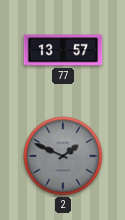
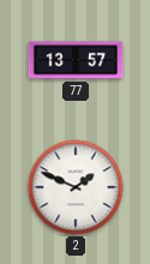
2 dial: grey -> white (76, 187)
